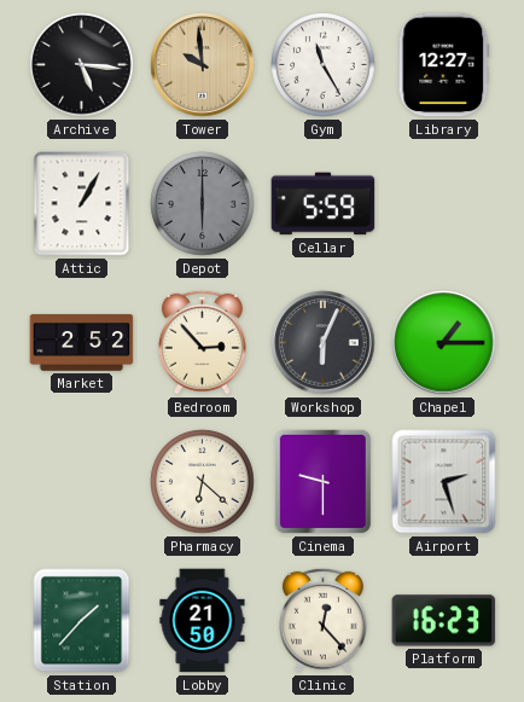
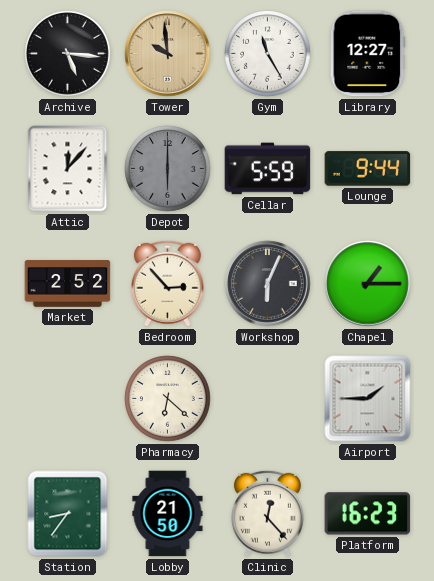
Attic: 1:05 -> 12:07 (68, 169)
Lounge: none -> 9:44 (368, 169)
Cinema: 9:30 -> none (322, 481)
Airport: 2:27 -> 1:45 (368, 399)
Station: 1:37 -> 8:36 (68, 514)
